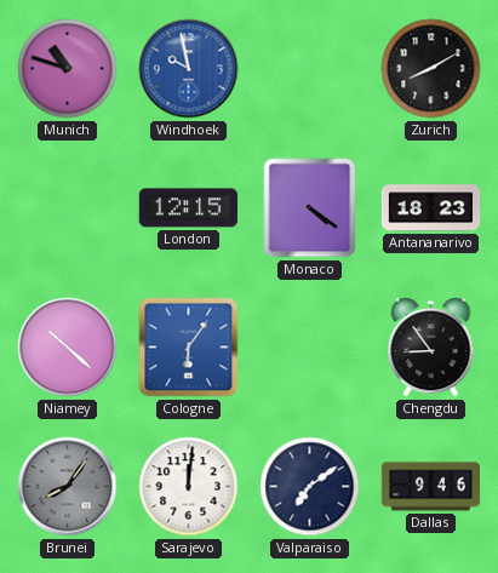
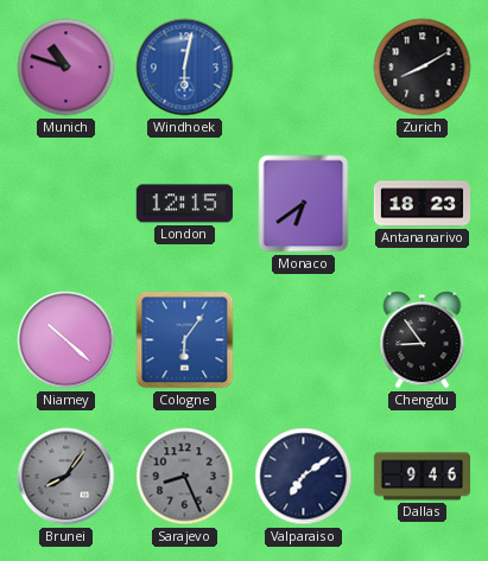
Windhoek: 9:58 -> 6:02 (185, 68)
Monaco: 4:21 -> 6:39 (304, 204)
Sarajevo: 12:01 -> 8:26 (185, 477)
Sarajevo dial: white -> grey (185, 477)
